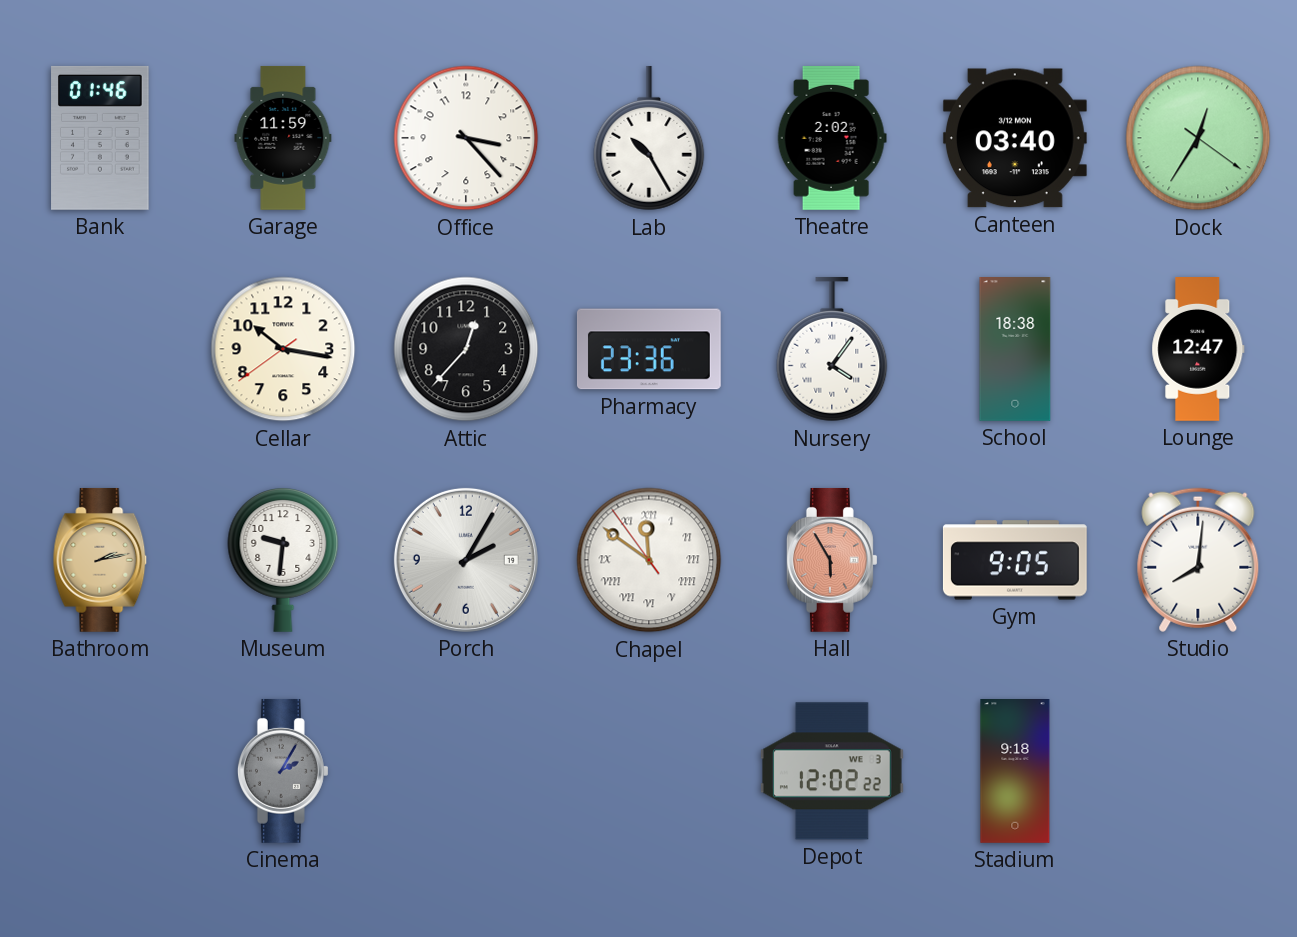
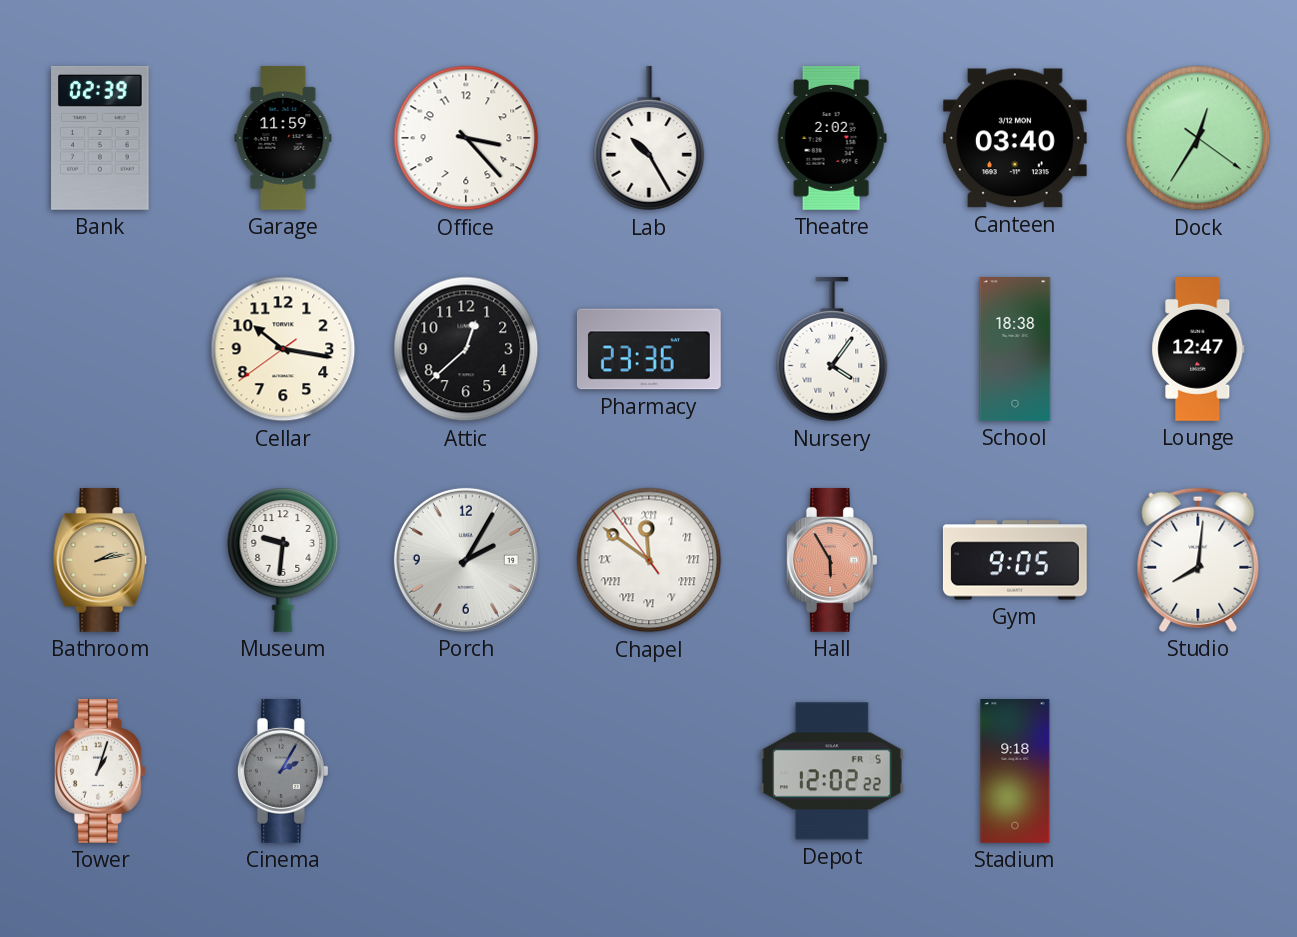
Bank: 01:46 -> 02:39 (100, 138)
Attic: 12:37 -> 12:38 (466, 349)
Tower: none -> 1:03 (100, 771)
Depot date: WE 3 -> FR 5 (832, 771)
